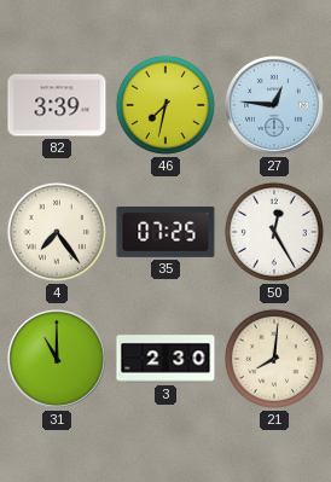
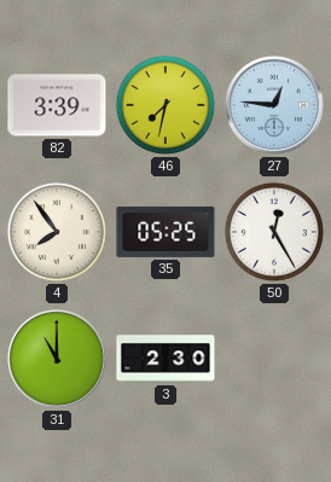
4: 7:24 -> 7:54 (57, 232)
35: 07:25 -> 05:25 (165, 232)
21: 8:01 -> none (274, 359)
